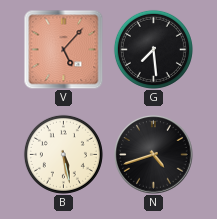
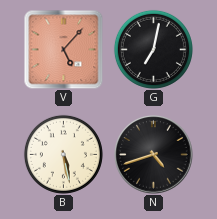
G: 7:29 -> 7:02 (153, 49)
